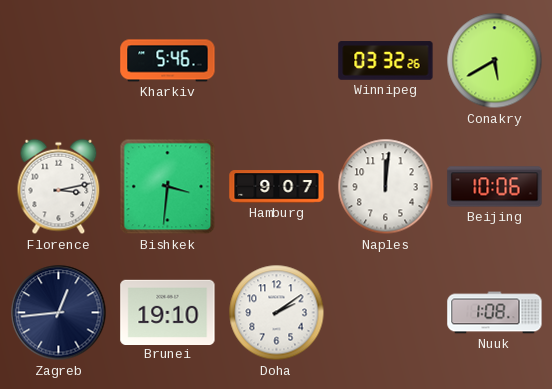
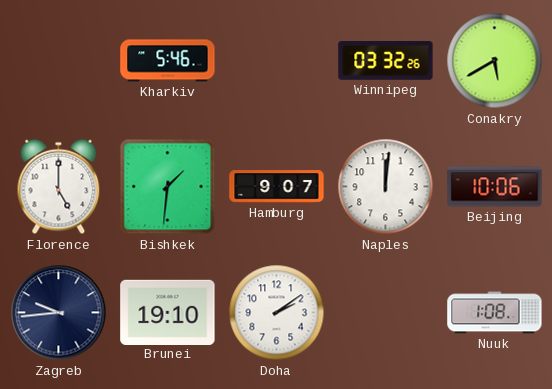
Florence: 3:13 -> 5:00 (59, 187)
Bishkek: 3:31 -> 1:31 (168, 187)
Zagreb: 12:44 -> 9:44 (59, 313)
